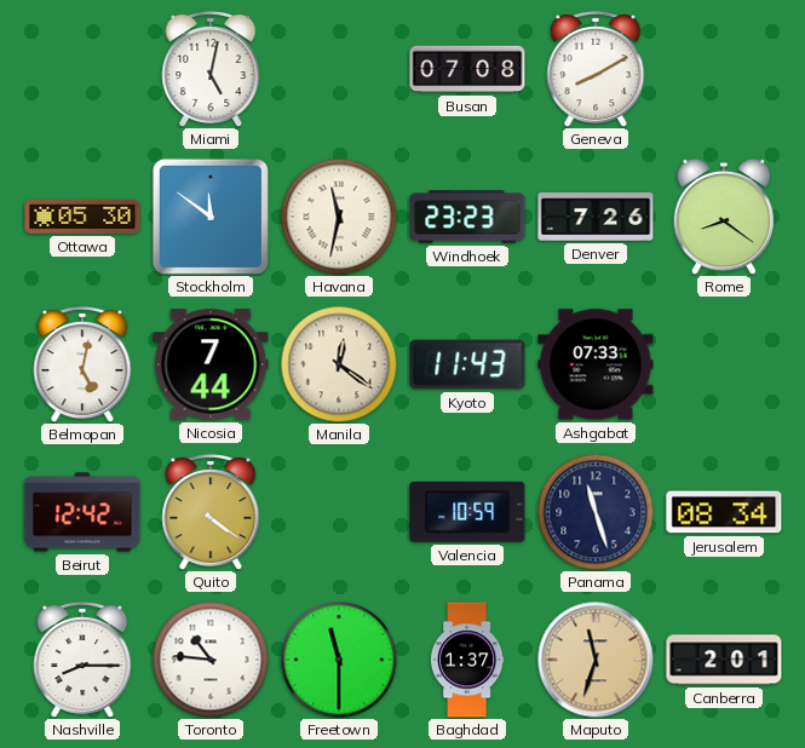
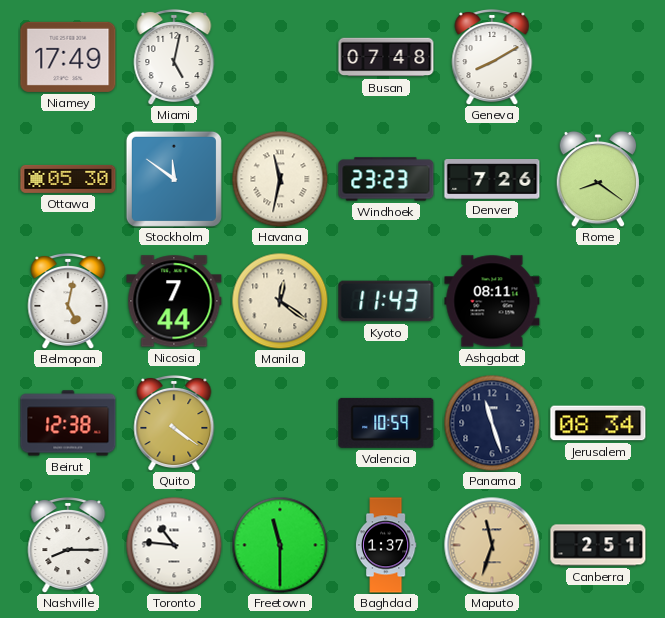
Niamey: none -> 17:49 (68, 57)
Busan: 07:08 -> 07:48 (386, 57)
Ashgabat: 07:33 -> 08:11 (492, 301)
Beirut: 12:42 -> 12:38 (68, 423)
Canberra: 2:01 -> 2:51 (598, 545)
